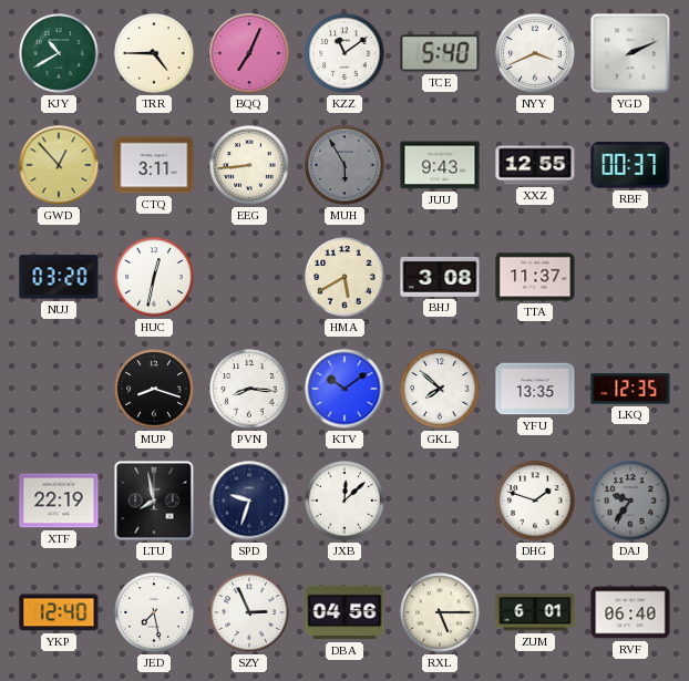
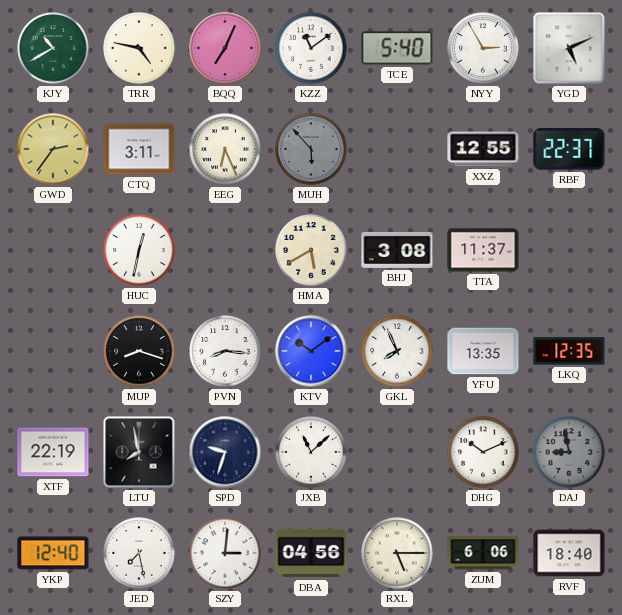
TRR: 4:45 -> 4:47 (139, 48)
NYY: 3:41 -> 2:55 (483, 48)
YGD: 2:11 -> 5:11 (569, 48)
GWD: 12:53 -> 2:36 (53, 149)
EEG: 8:44 -> 6:26 (225, 149)
MUH: 5:55 -> 5:53 (311, 149)
JUU: 9:43 -> none (440, 165)
RBF: 00:37 -> 22:37 (569, 149)
NUJ: 03:20 -> none (59, 277)
GKL: 7:52 -> 7:56 (397, 351)
JXB: 12:08 -> 11:08 (311, 452)
DHG: 1:48 -> 10:11 (483, 452)
DAJ: 9:36 -> 8:58 (569, 452)
SZY: 2:56 -> 3:01 (225, 553)
ZUM: 6:01 -> 6:06 (483, 553)
RVF: 06:40 -> 18:40 (569, 553)
